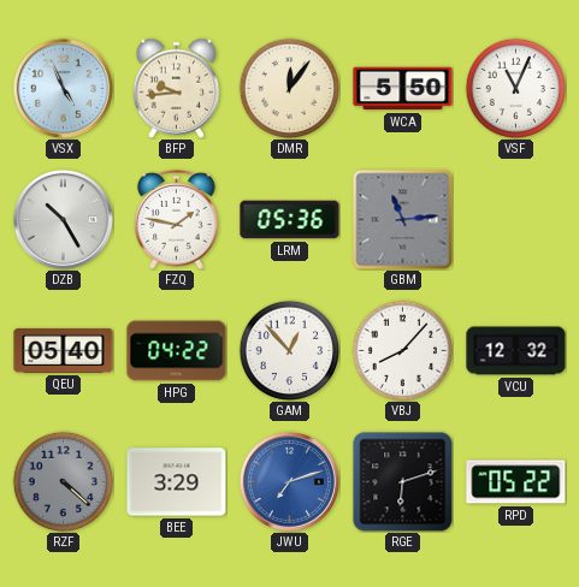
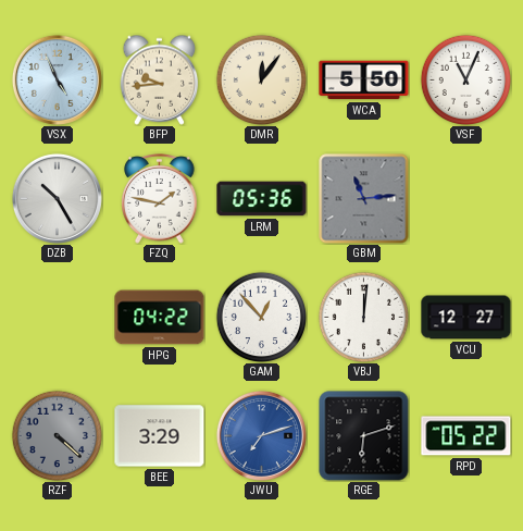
QEU: 05:40 -> none (64, 350)
VBJ: 8:07 -> 12:01 (363, 317)
VCU: 12:32 -> 12:27 (466, 318)
